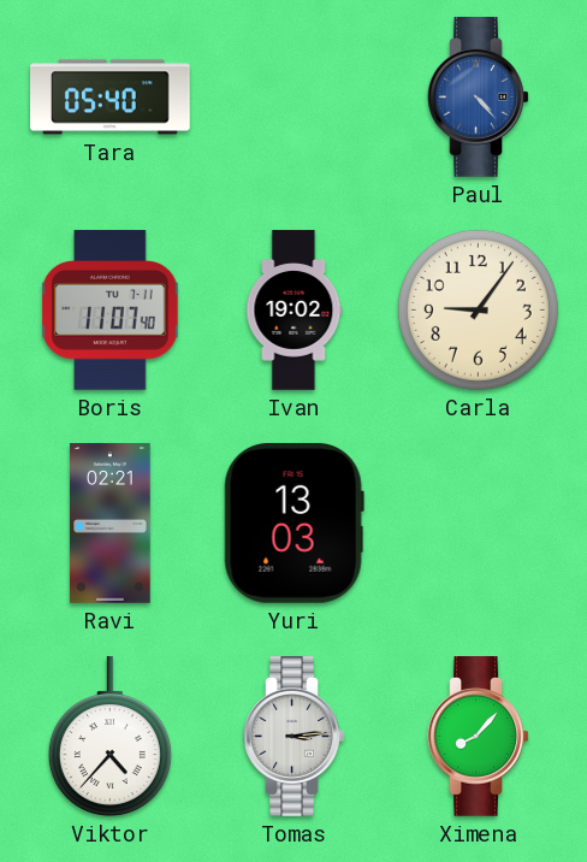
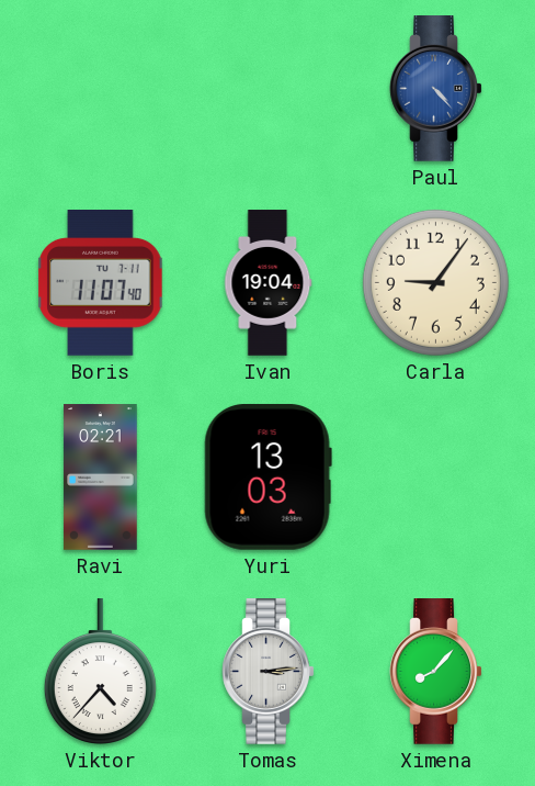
Tara: 05:40 -> none (111, 98)
Ivan: 19:02 -> 19:04 (269, 283)
